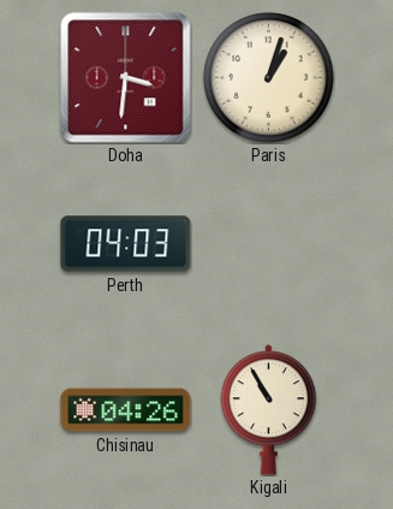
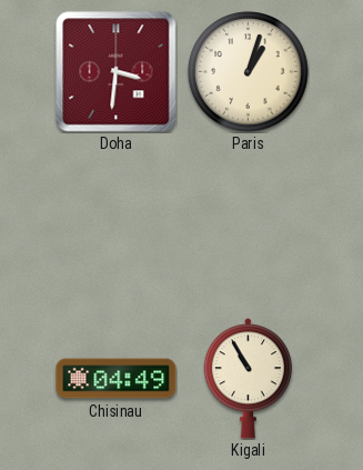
Perth: 04:03 -> none (126, 244)
Chisinau: 04:26 -> 04:49 (117, 379)
